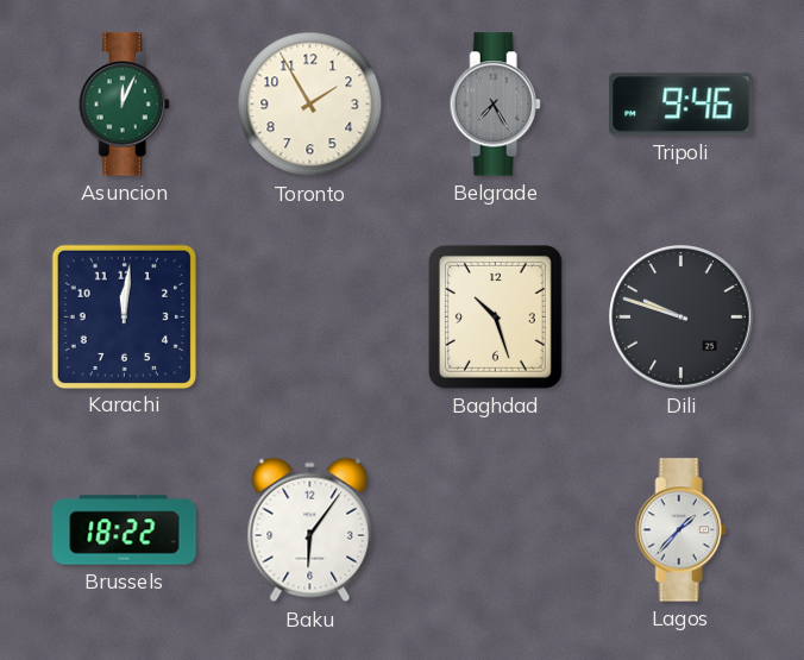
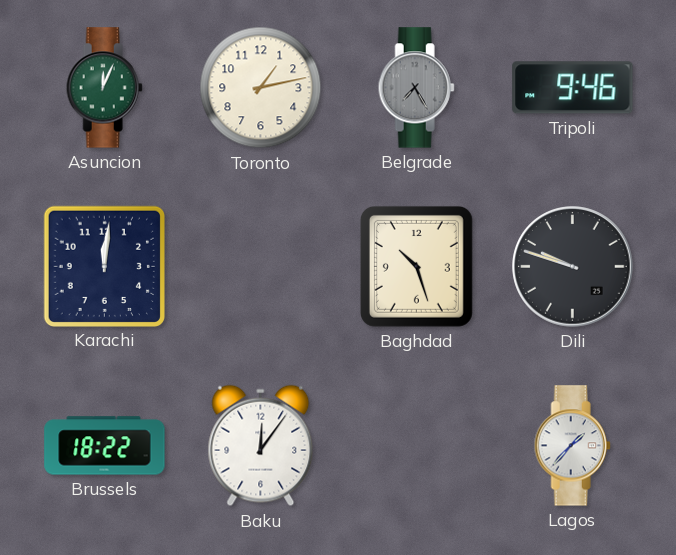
Toronto: 1:55 -> 1:13 (261, 88)
Baku: 6:06 -> 12:06 (261, 446)
